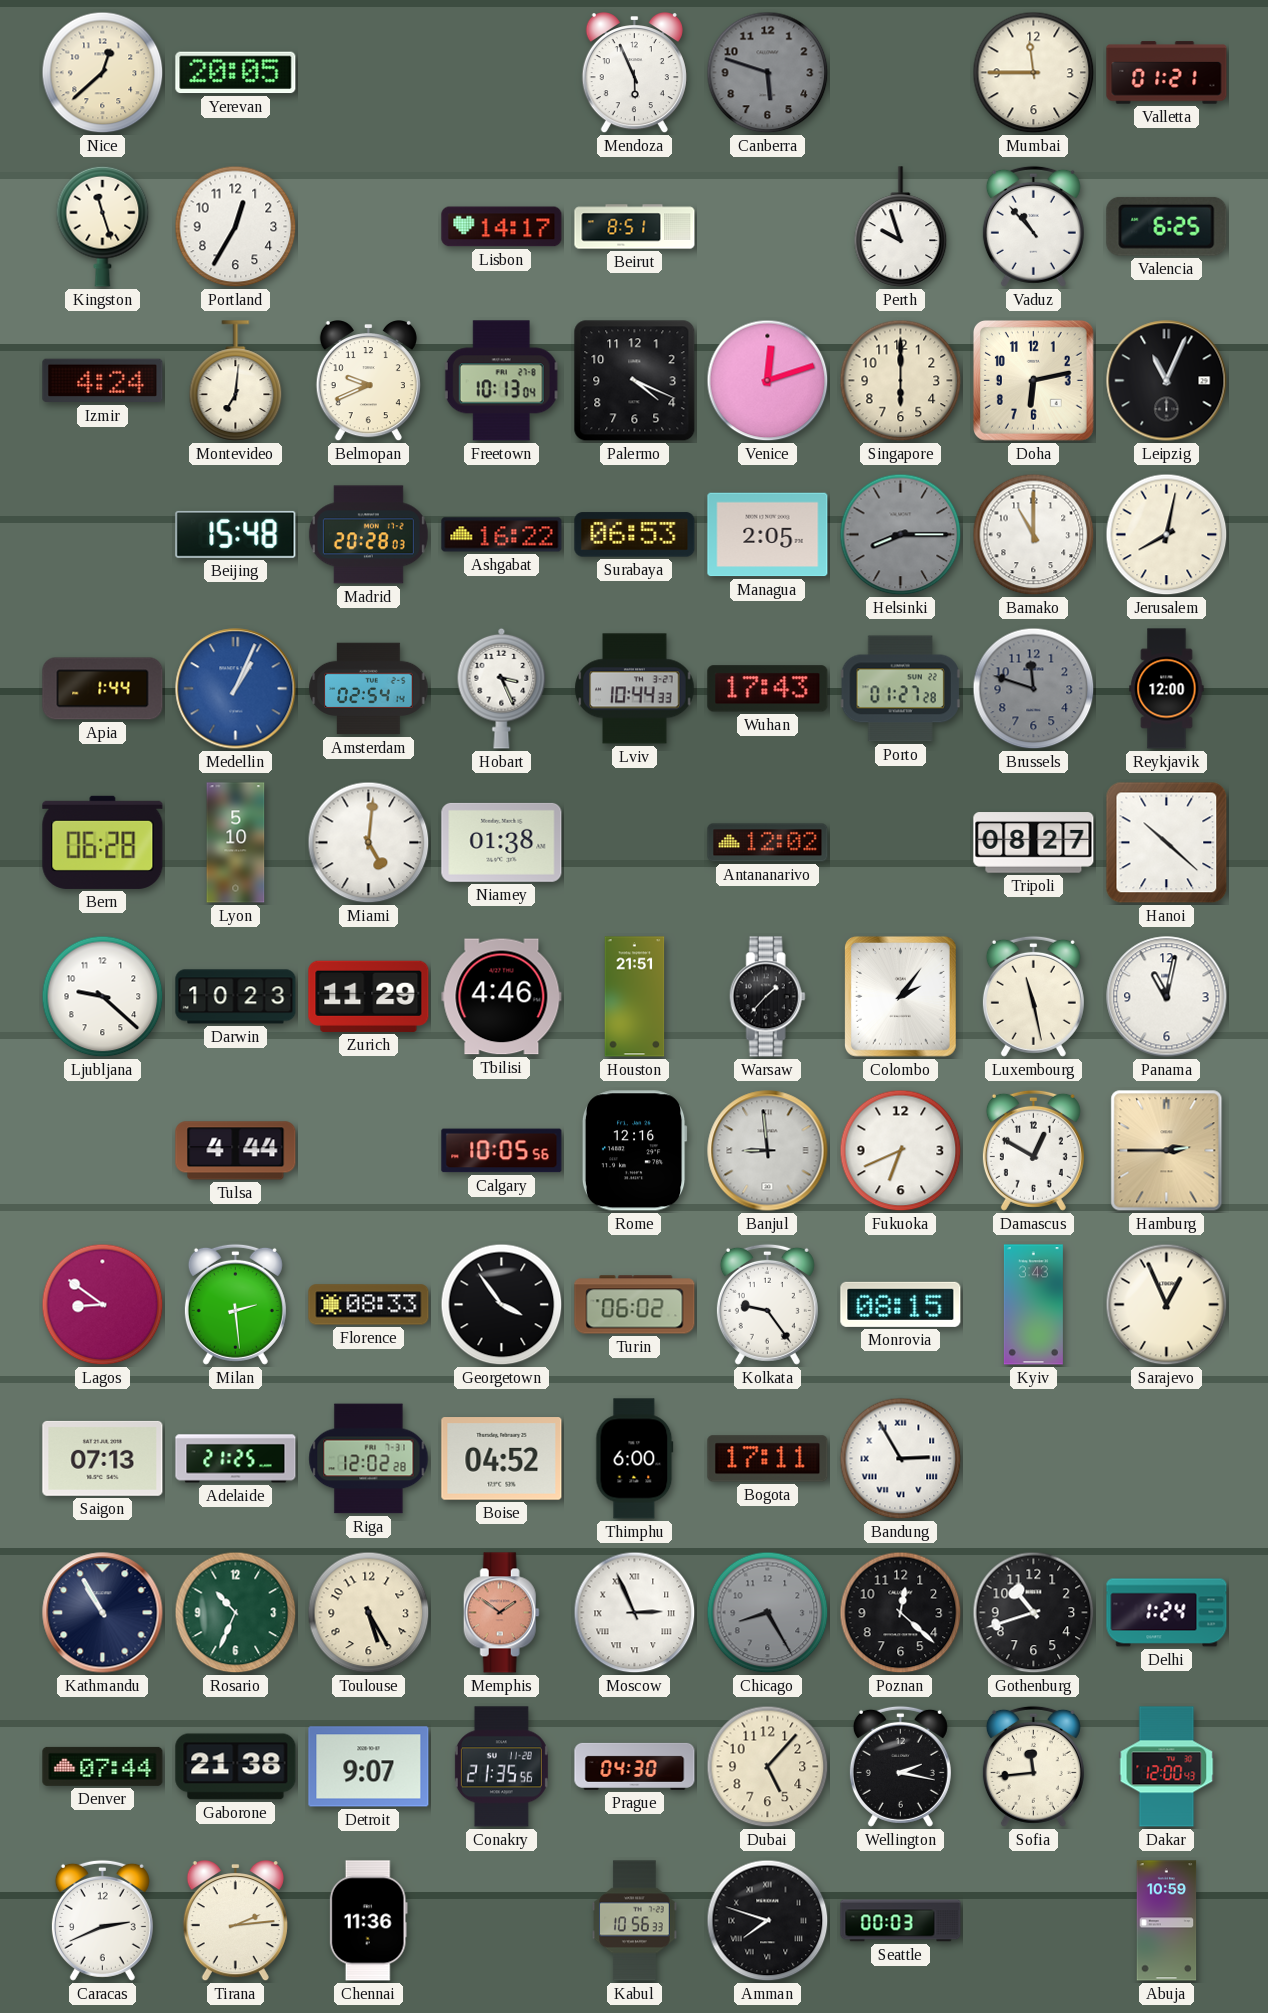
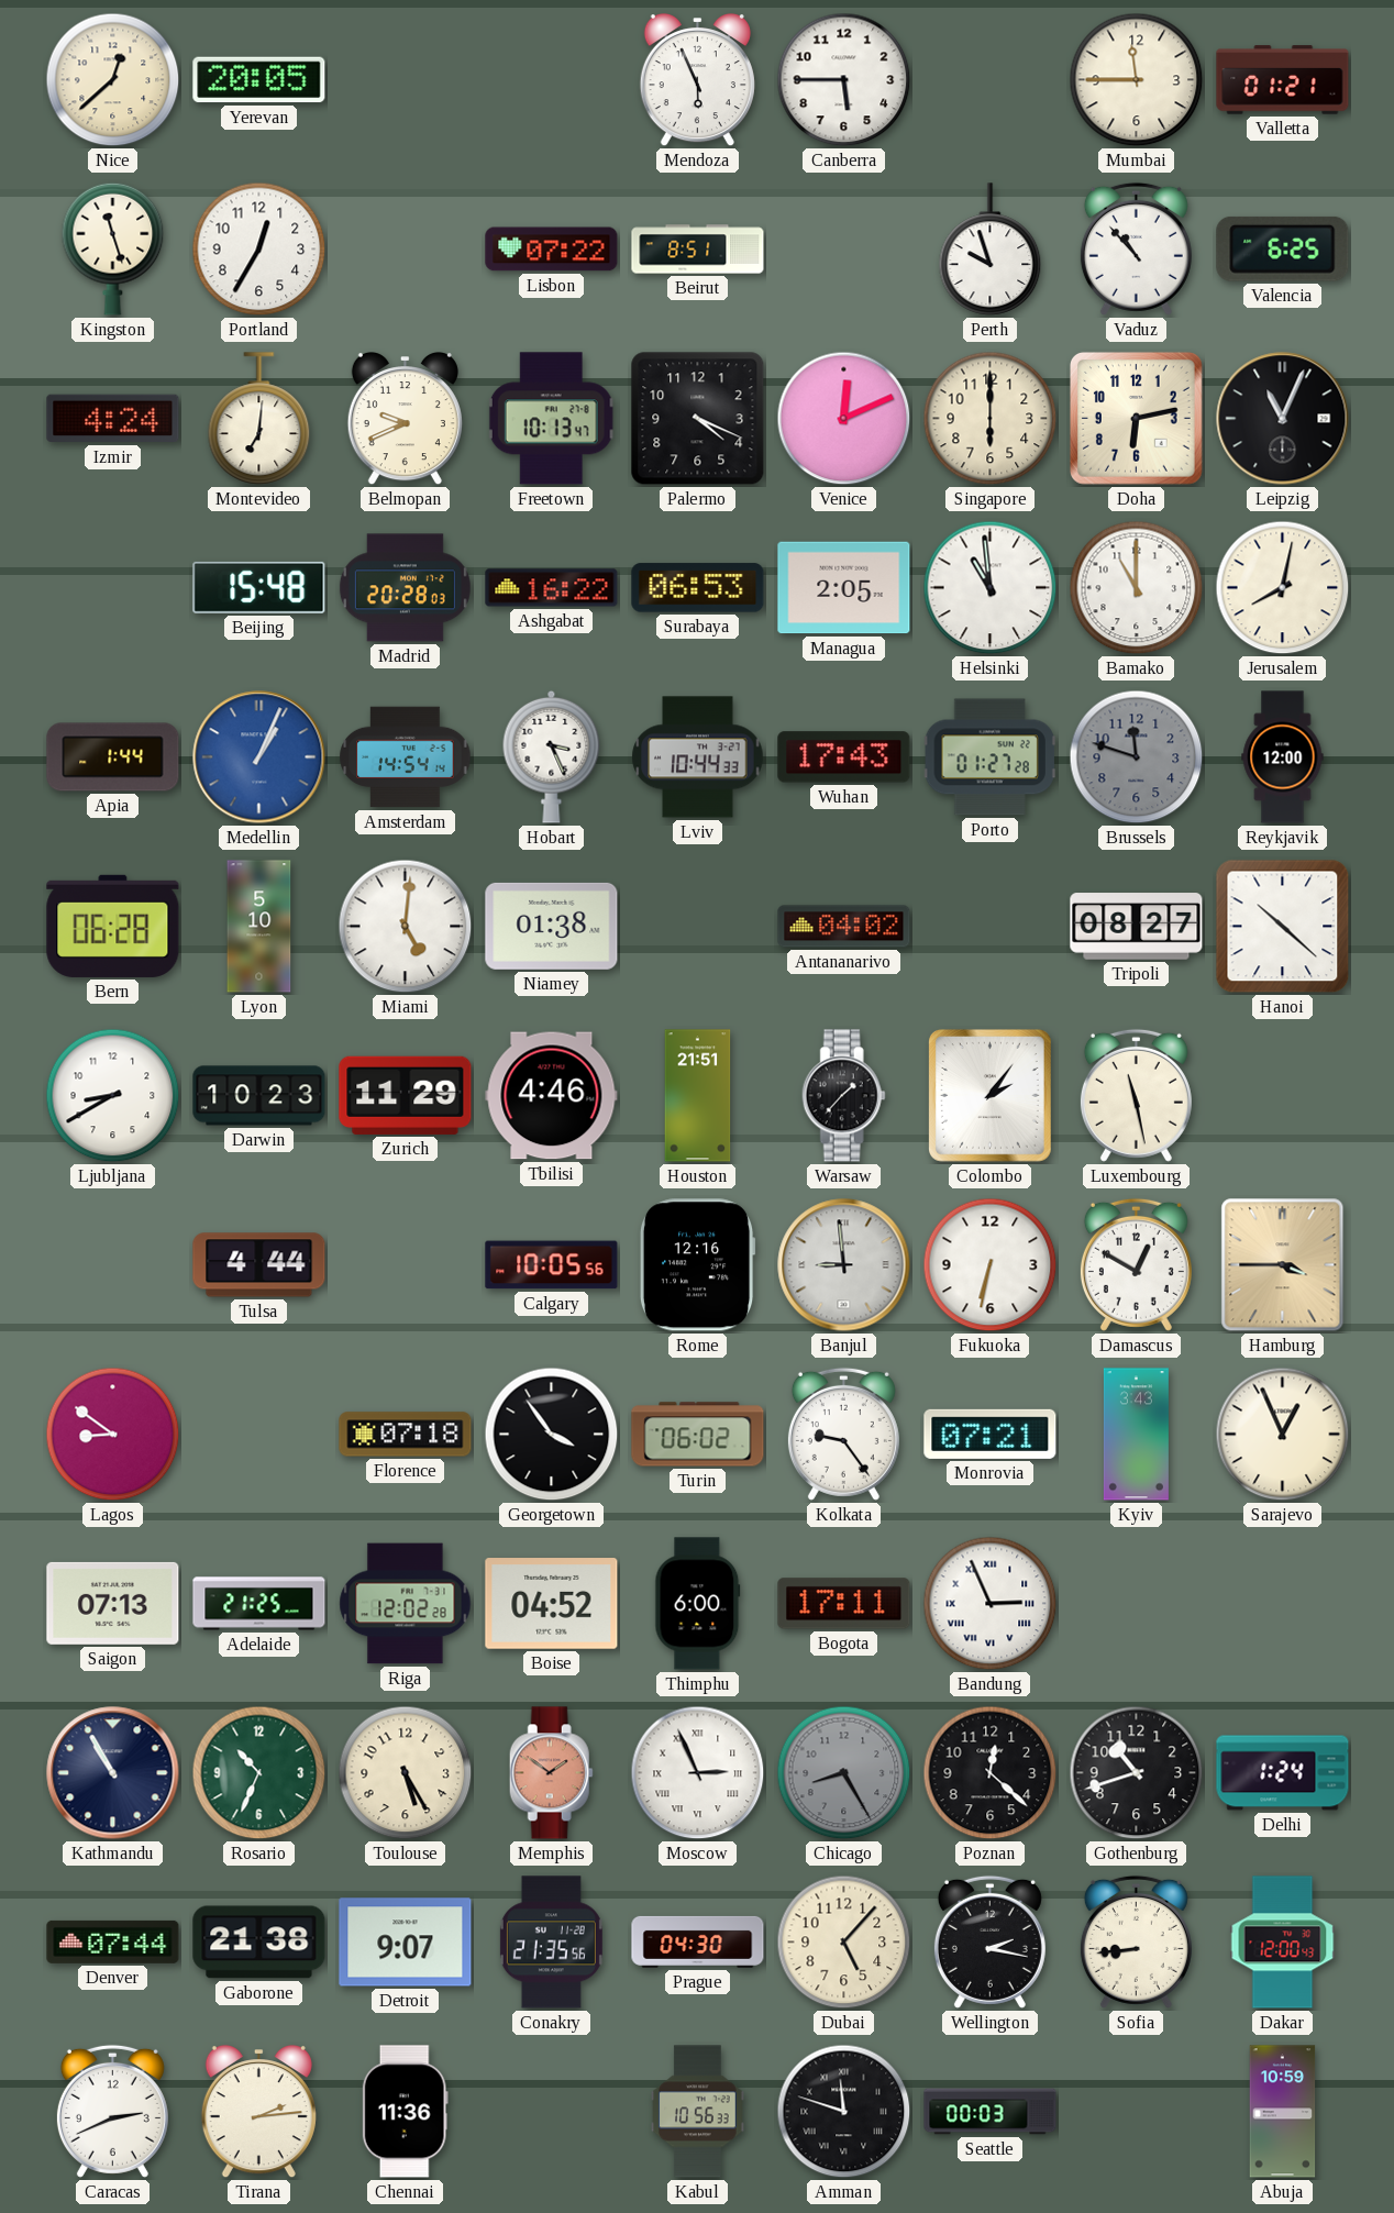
Canberra: 5:48 -> 5:45 (844, 80)
Canberra dial: grey -> white (844, 80)
Lisbon: 14:17 -> 07:22 (552, 250)
Freetown: 10:13:04 -> 10:13:47 (551, 419)
Venice: 12:12 -> 12:11 (844, 419)
Helsinki: 8:15 -> 10:59 (991, 588)
Helsinki dial: grey -> white (991, 588)
Amsterdam: 02:54 -> 14:54 (406, 757)
Antananarivo: 12:02 -> 04:02 (844, 927)
Ljubljana: 9:22 -> 8:40 (113, 1096)
Panama: 11:02 -> none (1167, 997)
Fukuoka: 6:41 -> 6:32 (991, 1265)
Hamburg: 2:45 -> 3:45 (1283, 1265)
Milan: 2:29 -> none (235, 1304)
Florence: 08:33 -> 07:18 (406, 1435)
Monrovia: 08:15 -> 07:21 (991, 1434)
Bandung: 2:55 -> 2:56 (991, 1604)
Sofia: 11:44 -> 8:44 (1136, 1941)
Amman: 7:48 -> 11:48 (844, 2112)
